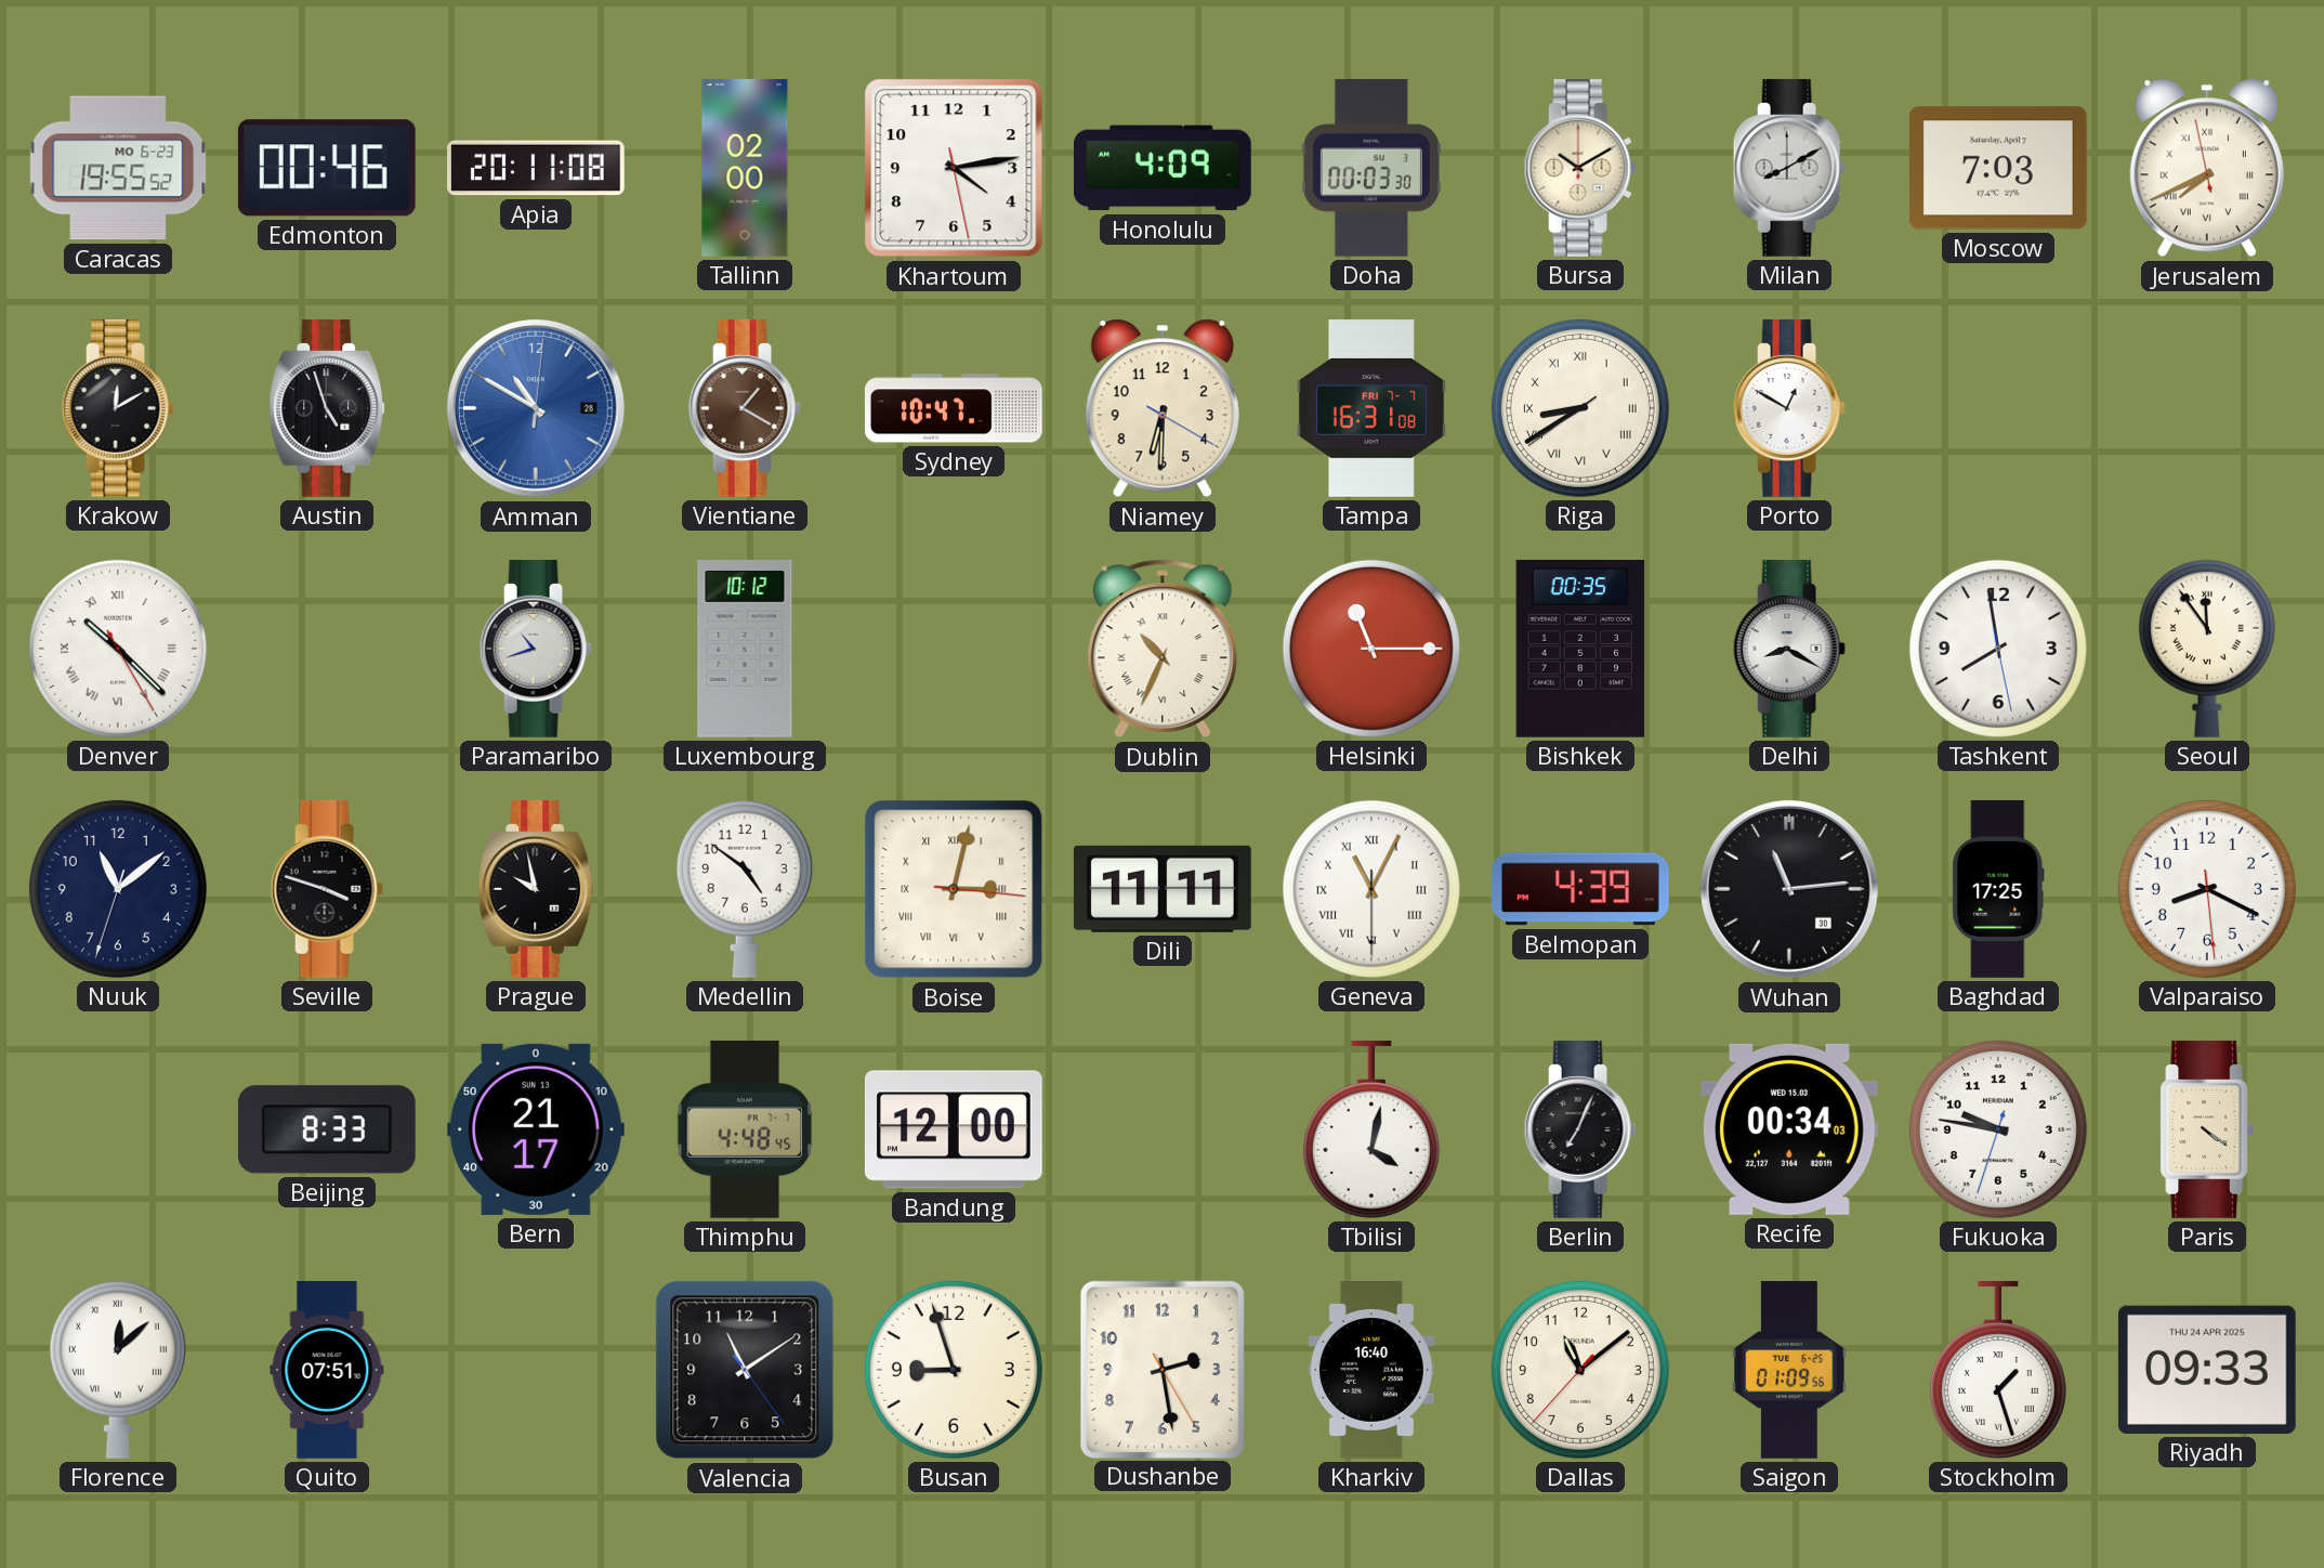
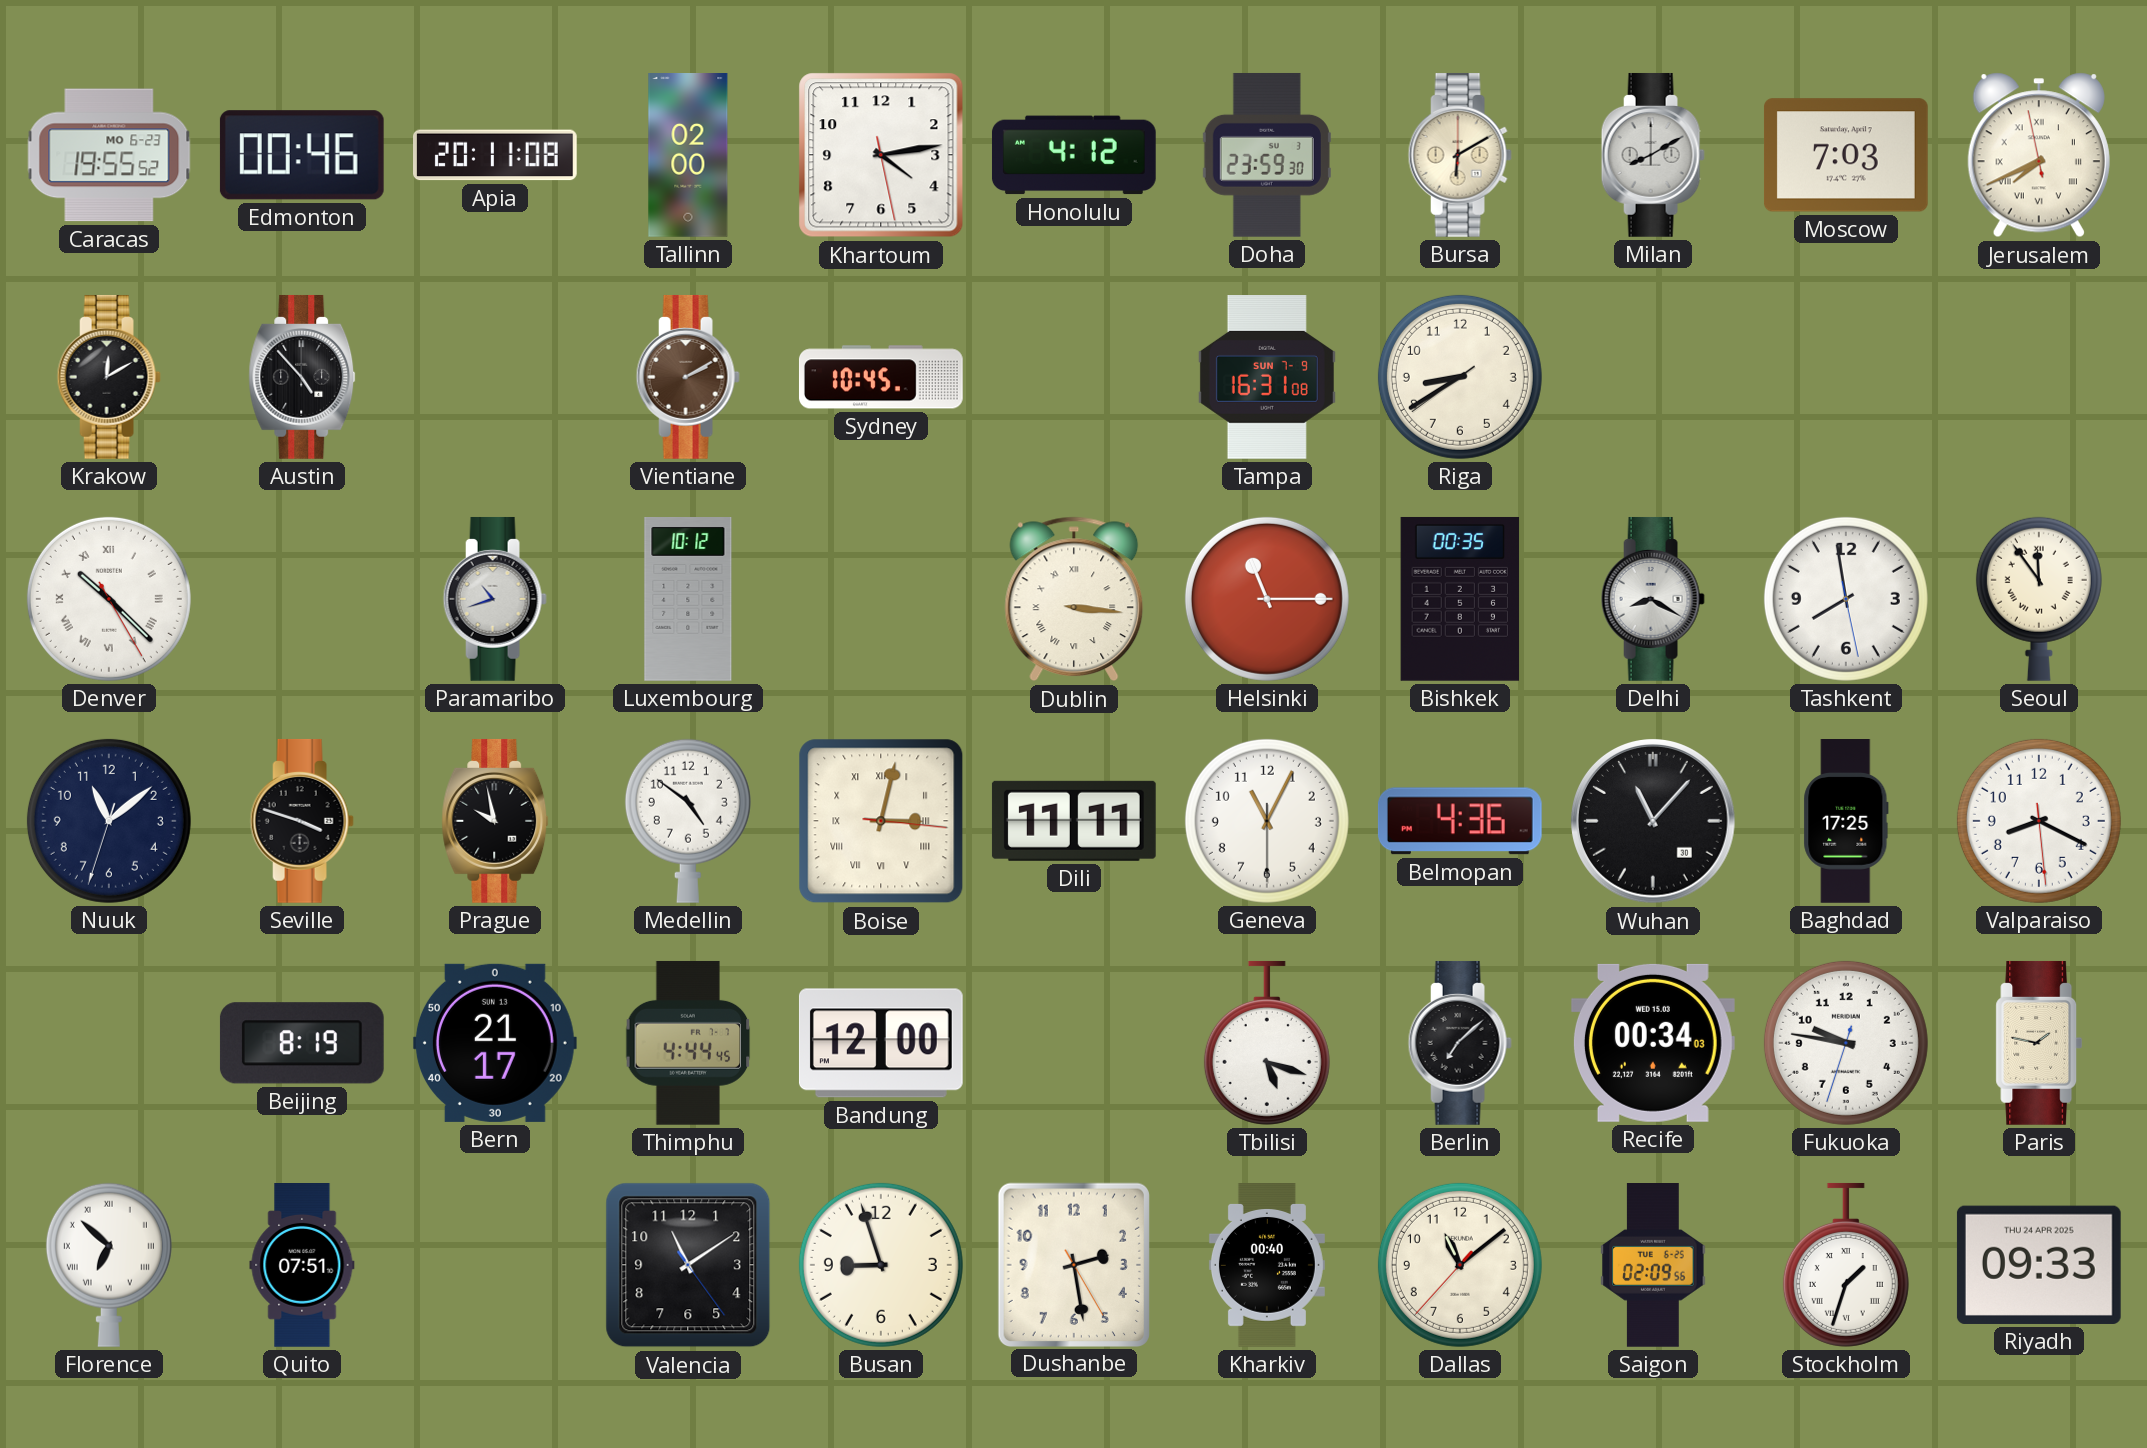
Honolulu: 4:09 -> 4:12 (1074, 155)
Doha: 00:03 -> 23:59 (1267, 155)
Bursa: 10:10 -> 6:10 (1460, 155)
Austin: 4:57 -> 4:53 (302, 377)
Amman: 10:50 -> none (537, 409)
Vientiane: 1:20 -> 2:10 (688, 377)
Sydney: 10:47 -> 10:45 (881, 377)
Niamey: 6:30 -> none (1163, 408)
Tampa date: FRI 7-7 -> SUN 7-9 (1267, 378)
Riga numerals: Roman -> Arabic (1460, 377)
Porto: 12:50 -> none (1789, 408)
Dublin: 10:34 -> 3:16 (1074, 599)
Geneva numerals: Roman -> Arabic (1267, 821)
Belmopan: 4:39 -> 4:36 (1460, 821)
Wuhan: 11:14 -> 11:07 (1654, 822)
Beijing: 8:33 -> 8:19 (302, 1043)
Thimphu: 4:48 -> 4:44 (688, 1043)
Tbilisi: 4:02 -> 5:18 (1267, 1043)
Berlin: 7:04 -> 7:08 (1460, 1043)
Paris: 4:21 -> 1:47 (2039, 1043)
Florence: 12:08 -> 6:52 (109, 1265)
Kharkiv: 16:40 -> 00:40 (1267, 1266)
Saigon: 01:09 -> 02:09 (1653, 1266)
Stockholm: 1:27 -> 1:33 (1846, 1265)
